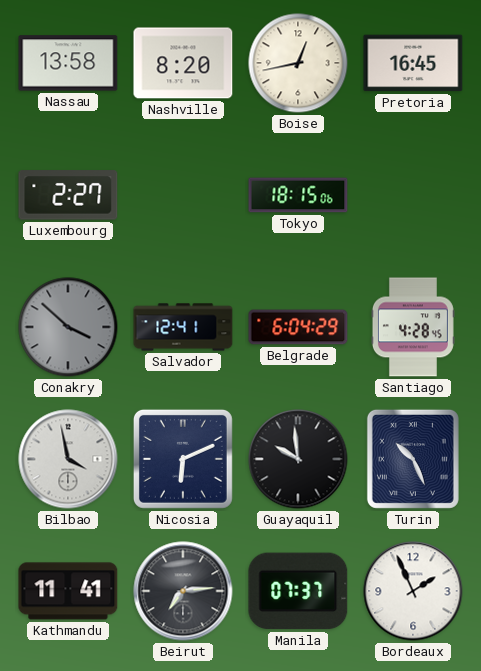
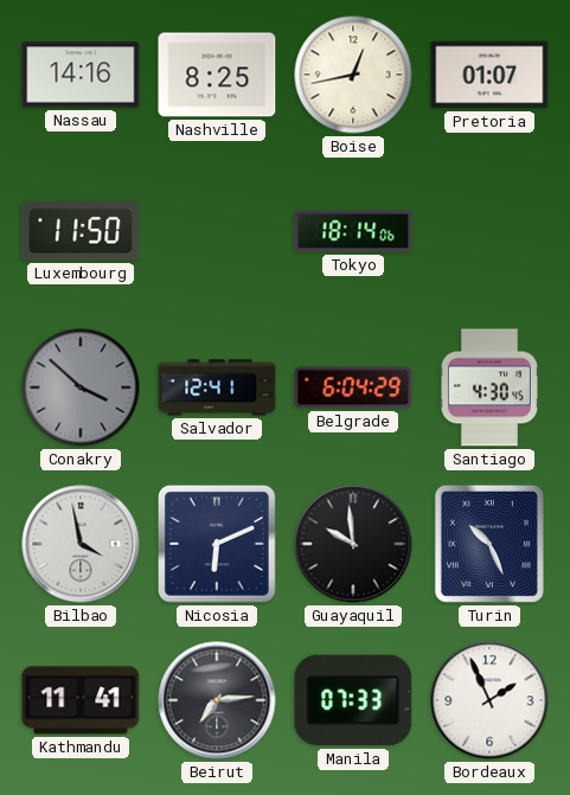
Nassau: 13:58 -> 14:16 (81, 75)
Nashville: 8:20 -> 8:25 (217, 75)
Pretoria: 16:45 -> 01:07 (489, 75)
Luxembourg: 2:27 -> 11:50 (81, 231)
Tokyo: 18:15 -> 18:14 (353, 231)
Santiago: 4:28 -> 4:30 (489, 387)
Manila: 07:37 -> 07:33 (353, 700)
